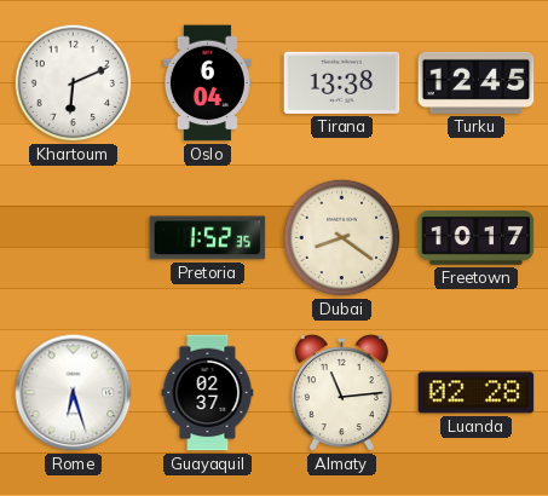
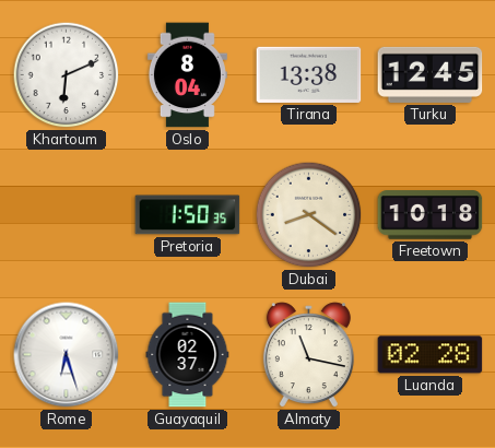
Oslo: 6:04 -> 8:04 (187, 75)
Pretoria: 1:52 -> 1:50 (188, 215)
Freetown: 10:17 -> 10:18 (431, 215)
Almaty: 11:14 -> 11:17 (308, 355)
